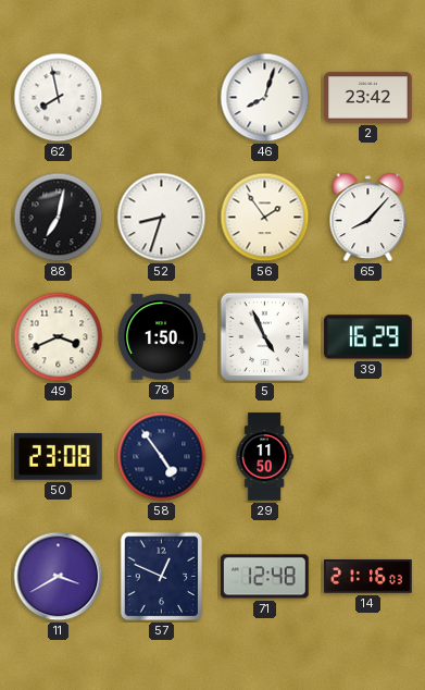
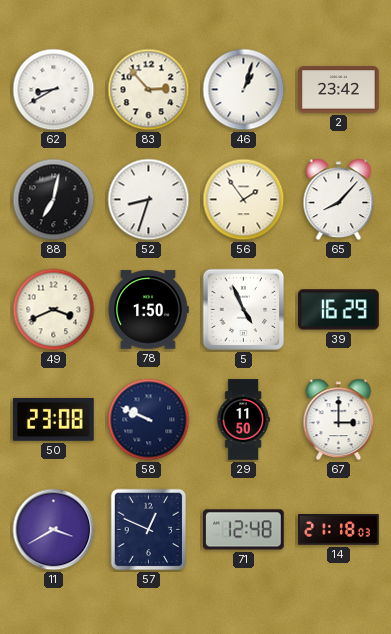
62: 7:58 -> 8:40 (54, 90)
83: none -> 2:53 (149, 90)
46: 8:03 -> 1:03 (244, 90)
58: 4:54 -> 9:49 (149, 420)
67: none -> 3:00 (339, 420)
14: 21:16 -> 21:18 (339, 530)
